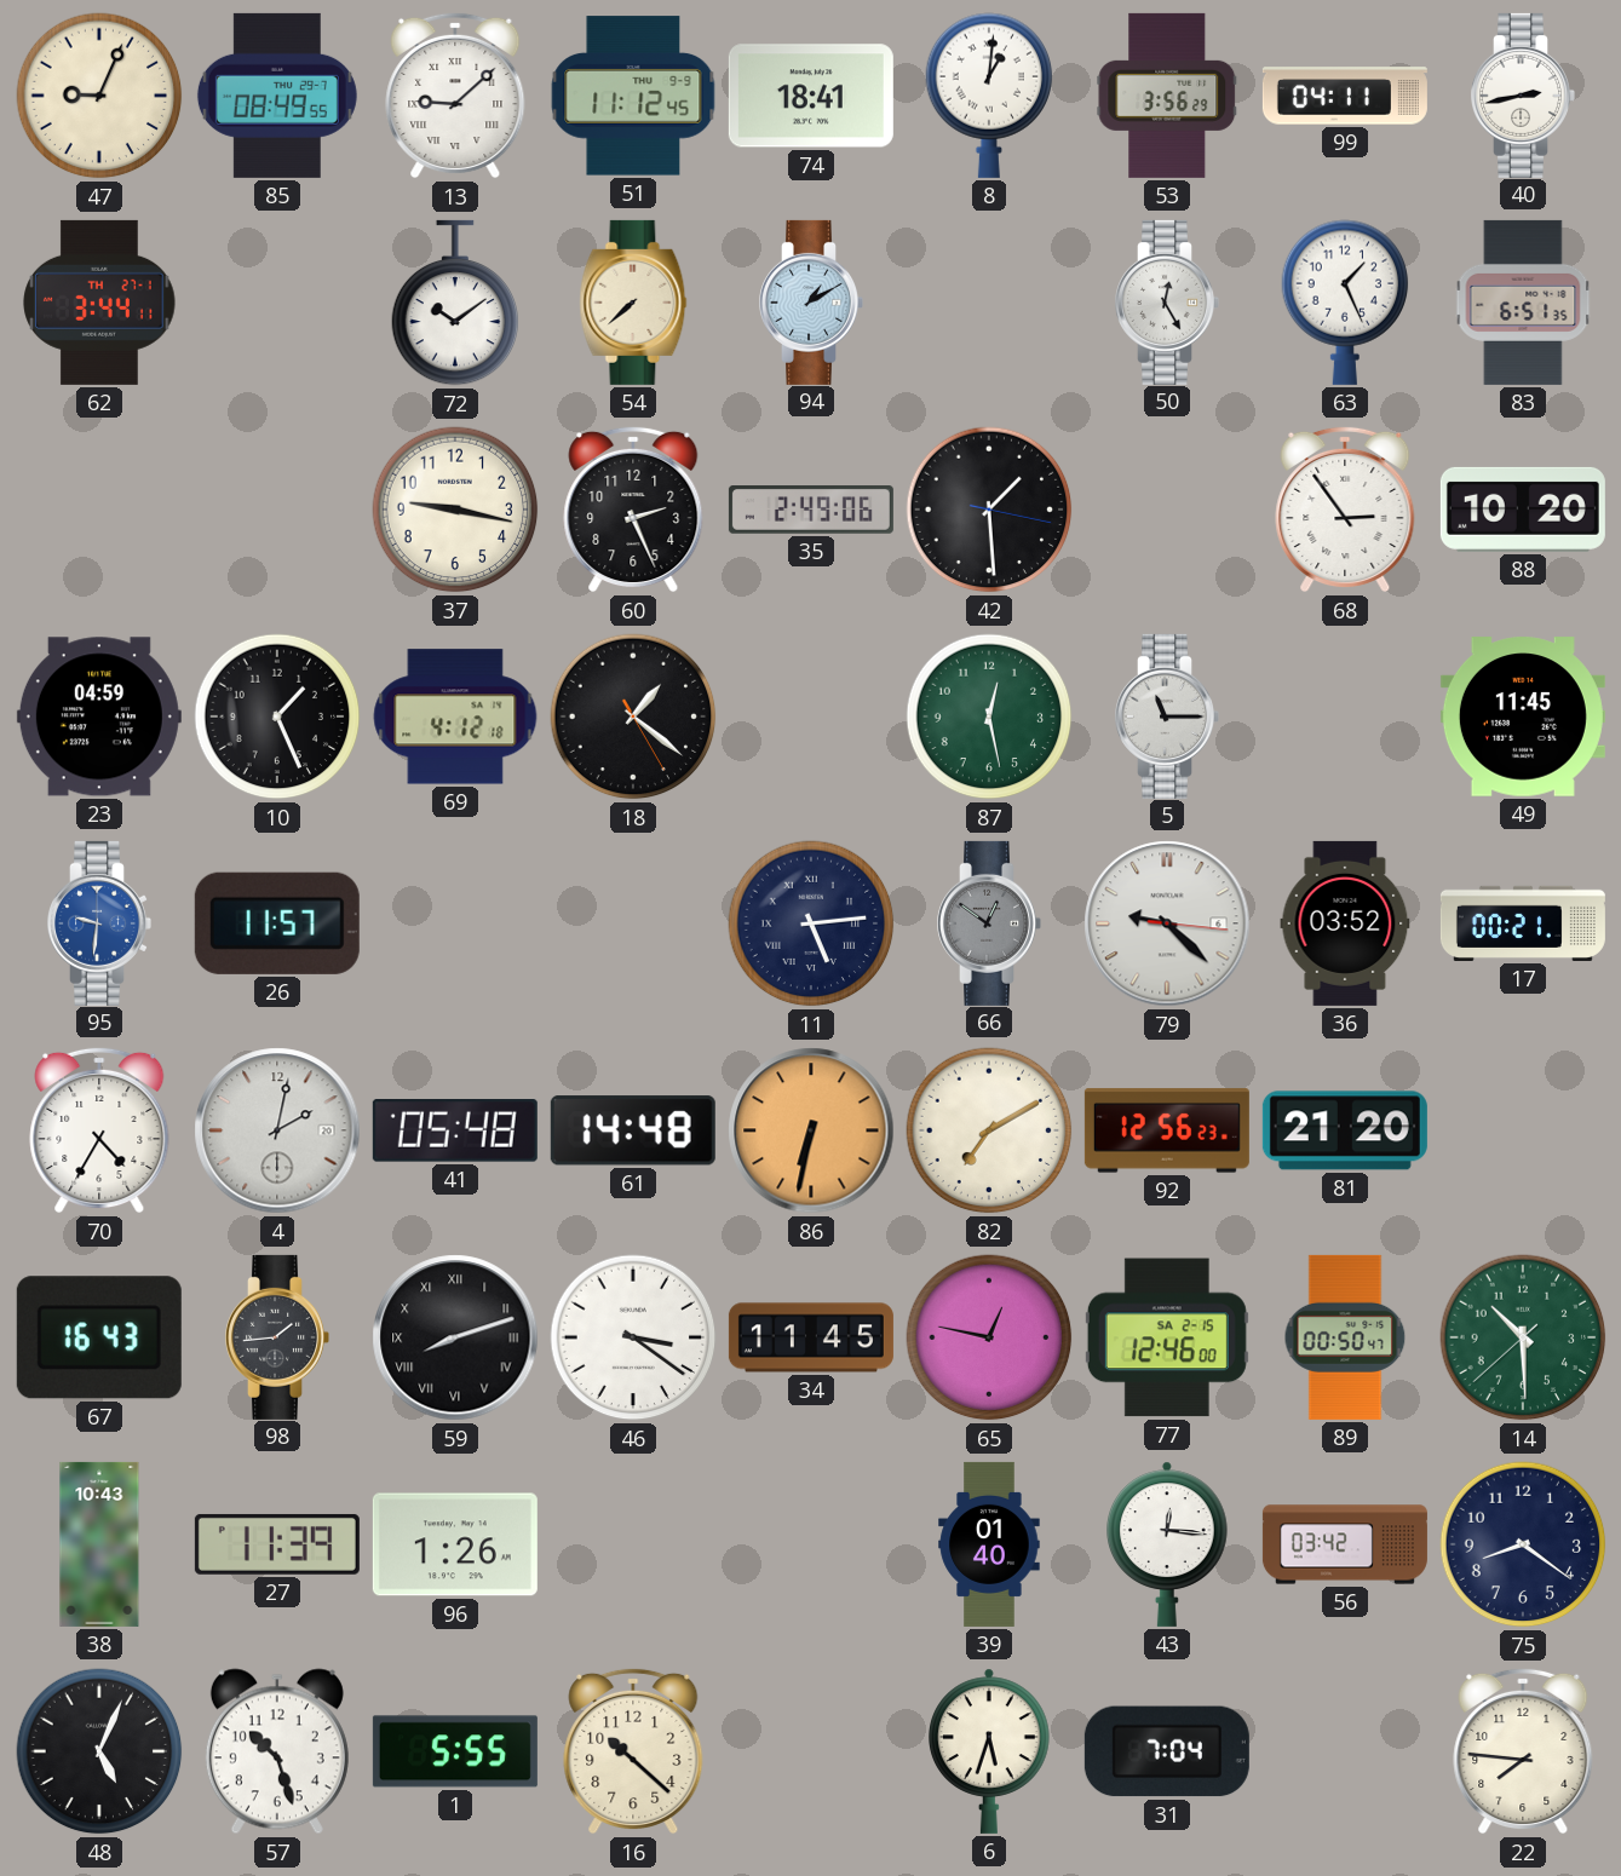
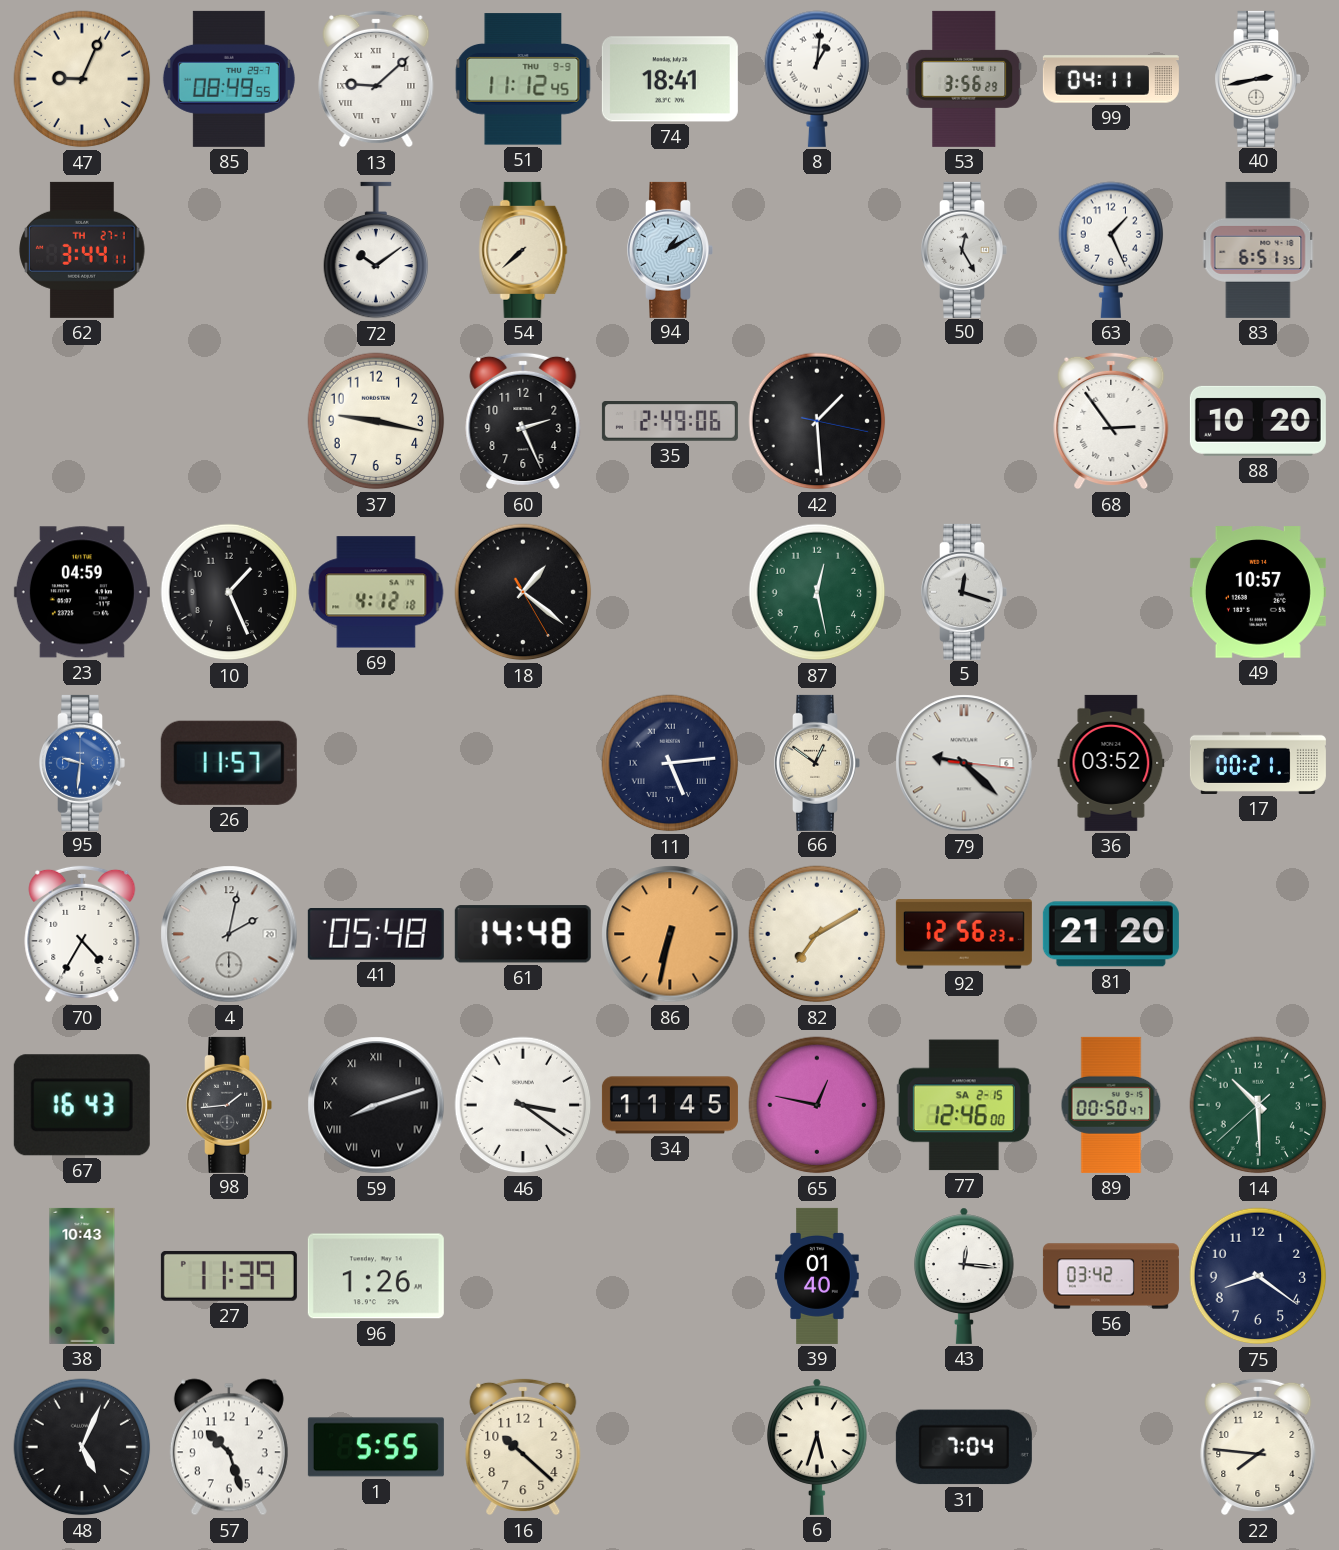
5: 11:15 -> 12:18 (964, 592)
49: 11:45 -> 10:57 (1258, 592)
66 dial: grey -> cream (817, 763)
